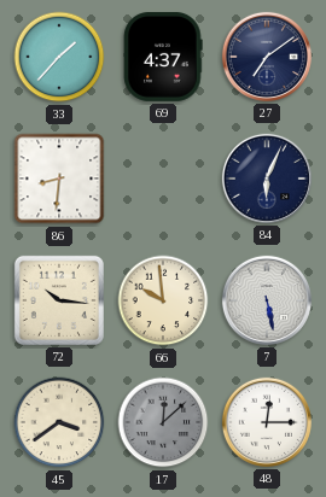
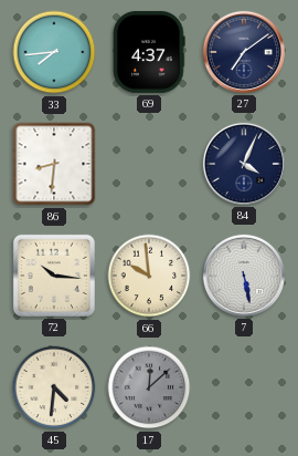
33: 1:37 -> 7:44 (54, 52)
84: 6:04 -> 4:04 (244, 164)
45: 3:39 -> 4:31 (54, 387)
48: 12:15 -> none (267, 422)
